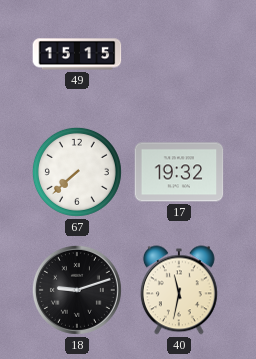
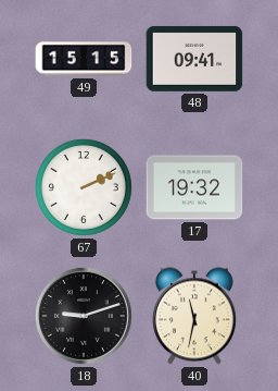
48: none -> 09:41 (194, 59)
67: 7:38 -> 2:11 (84, 187)
